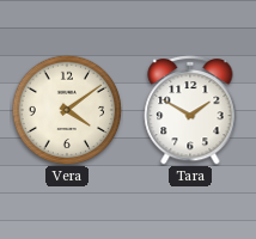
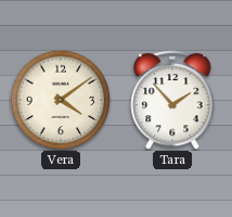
Tara: 1:50 -> 1:53 (172, 100)
